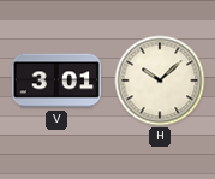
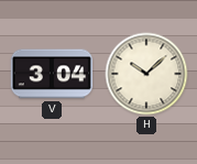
V: 3:01 -> 3:04 (52, 74)
